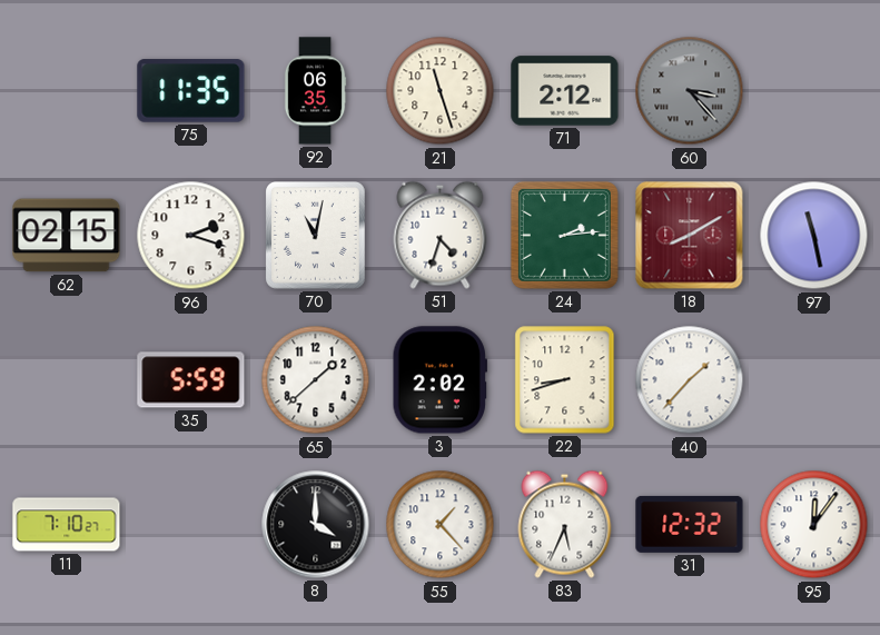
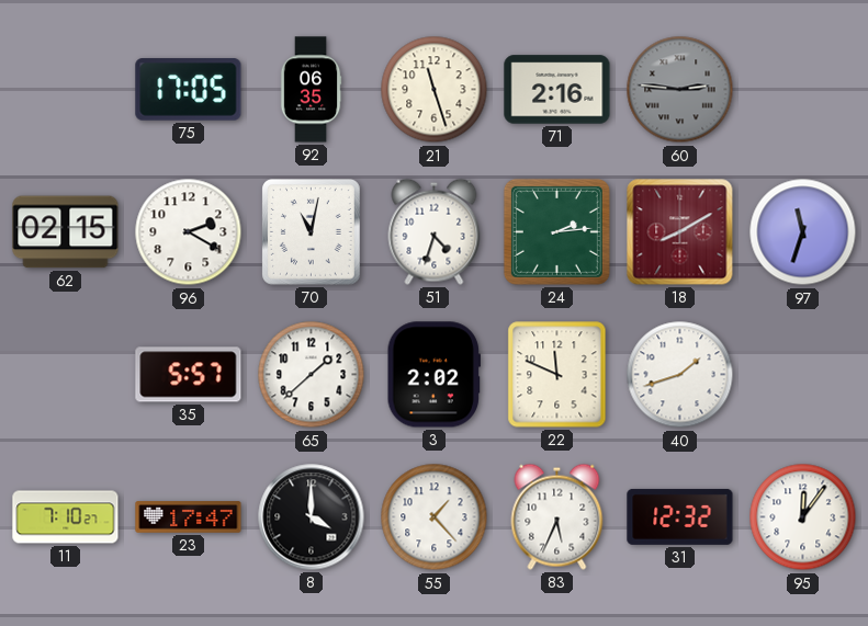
75: 11:35 -> 17:05 (189, 90)
71: 2:12 -> 2:16 (557, 90)
60: 3:23 -> 2:46 (680, 90)
96: 2:18 -> 2:20 (189, 232)
97: 11:28 -> 11:33 (803, 232)
35: 5:59 -> 5:57 (189, 375)
22: 8:42 -> 11:49 (557, 375)
40: 1:37 -> 1:42 (680, 375)
23: none -> 17:47 (189, 517)
